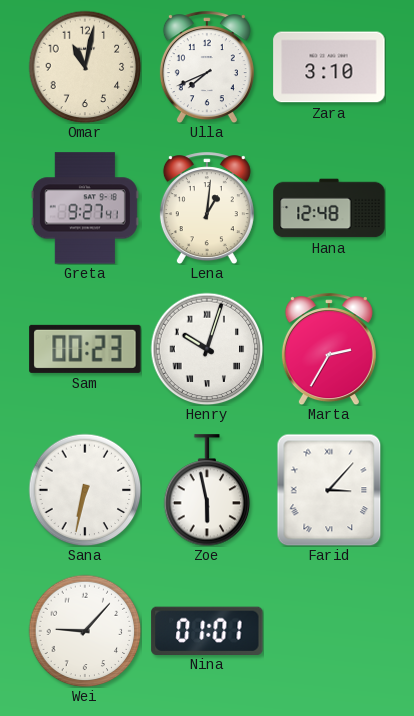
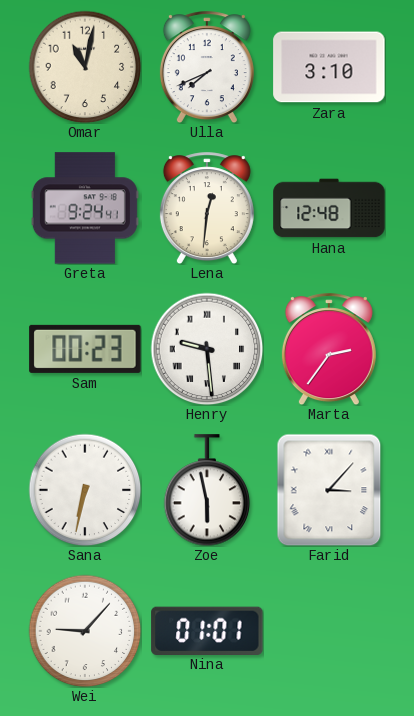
Greta: 9:27 -> 9:24 (85, 208)
Lena: 1:01 -> 12:31 (207, 208)
Henry: 10:03 -> 9:29 (207, 349)
Marta: 2:35 -> 2:36 (329, 349)
